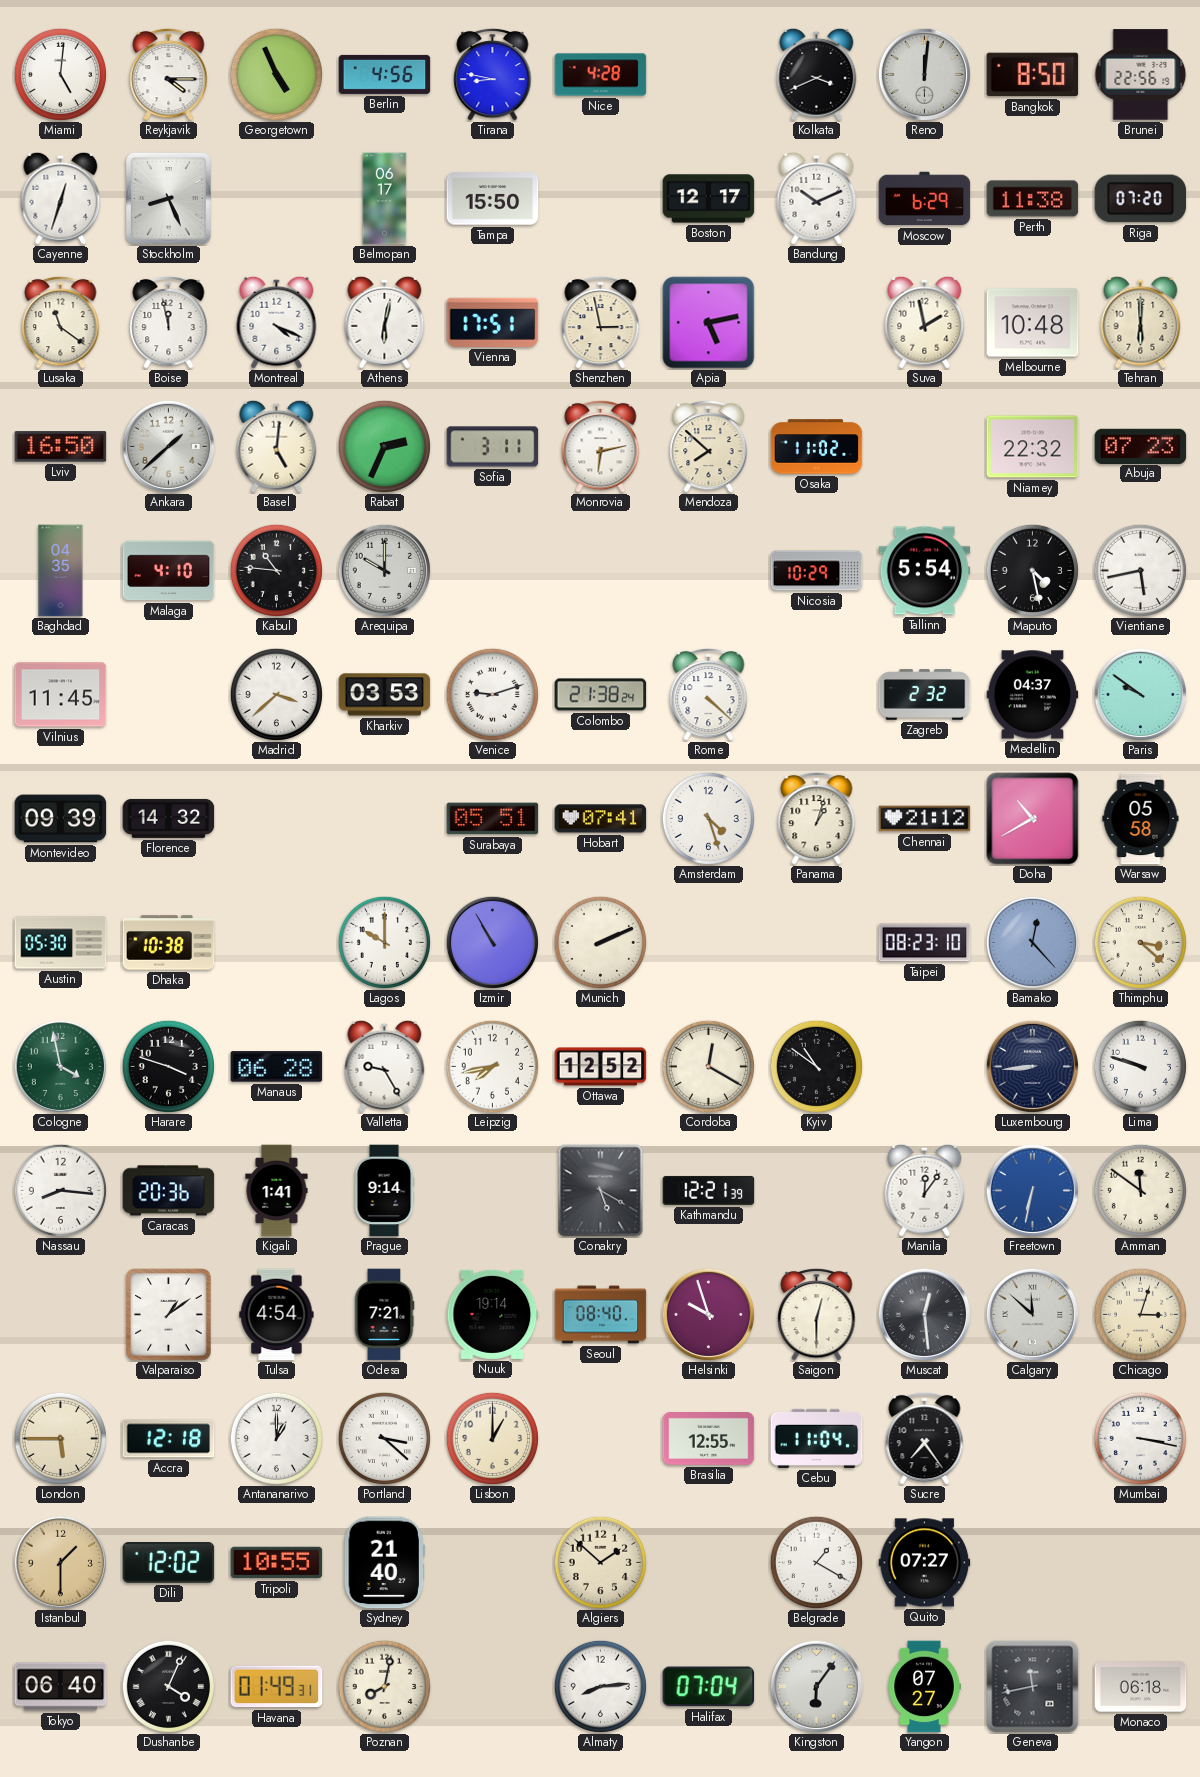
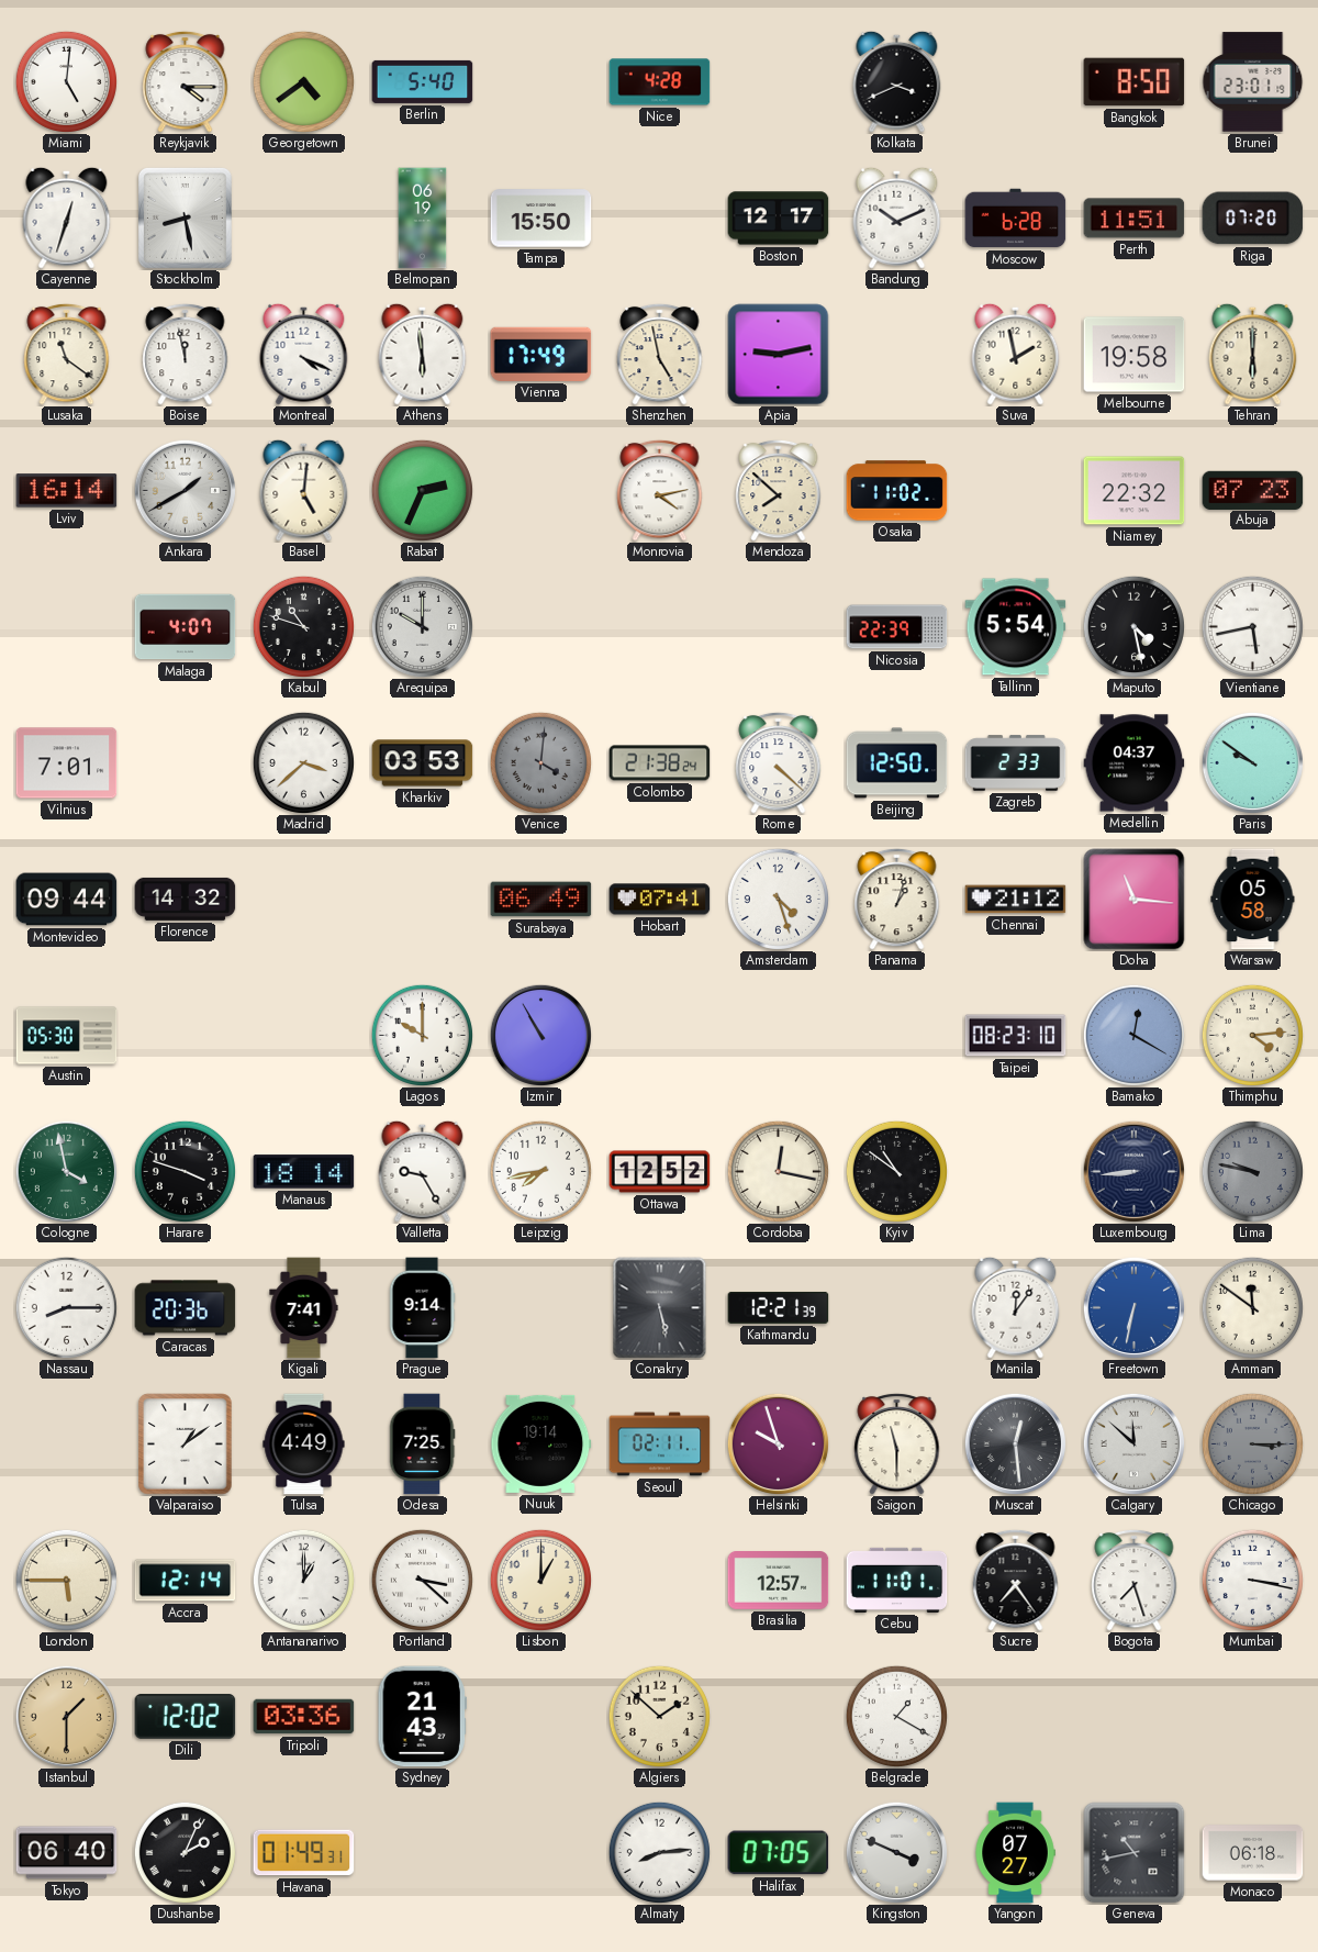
Georgetown: 4:56 -> 4:39 (303, 81)
Berlin: 4:56 -> 5:40 (423, 81)
Tirana: 8:47 -> none (493, 74)
Reno: 12:01 -> none (924, 74)
Brunei: 22:56 -> 23:01 (1253, 82)
Stockholm: 8:26 -> 8:28 (185, 217)
Belmopan: 06:17 -> 06:19 (423, 219)
Moscow: 6:29 -> 6:28 (1016, 219)
Perth: 11:38 -> 11:51 (1135, 219)
Athens: 6:02 -> 5:59 (423, 354)
Vienna: 17:51 -> 17:49 (541, 354)
Shenzhen: 2:58 -> 4:58 (660, 354)
Apia: 5:13 -> 9:13 (779, 355)
Melbourne: 10:48 -> 19:58 (1135, 355)
Lviv: 16:50 -> 16:14 (67, 491)
Ankara: 1:38 -> 1:40 (185, 490)
Sofia: 3:11 -> none (493, 447)
Monrovia: 6:13 -> 4:13 (660, 490)
Baghdad: 04:35 -> none (61, 571)
Malaga: 4:10 -> 4:07 (186, 627)
Kabul: 10:46 -> 10:48 (303, 626)
Nicosia: 10:29 -> 22:39 (897, 627)
Vilnius: 11:45 -> 7:01 (67, 763)
Venice: 9:12 -> 4:01 (540, 762)
Venice dial: white -> grey (540, 762)
Beijing: none -> 12:50 (897, 763)
Zagreb: 2:32 -> 2:33 (1016, 763)
Montevideo: 09:39 -> 09:44 (67, 900)
Surabaya: 05:51 -> 06:49 (541, 900)
Doha: 10:40 -> 11:16 (1135, 900)
Dhaka: 10:38 -> none (169, 943)
Munich: 2:11 -> none (600, 942)
Bamako: 12:23 -> 12:20 (1133, 1035)
Thimphu: 3:22 -> 4:14 (1252, 1035)
Manaus: 06:28 -> 18:14 (304, 1172)
Cordoba: 12:20 -> 12:17 (778, 1171)
Lima: 9:48 -> 9:47 (1252, 1171)
Lima dial: white -> grey (1252, 1171)
Nassau: 8:16 -> 8:15 (66, 1307)
Kigali: 1:41 -> 7:41 (304, 1308)
Conakry: 5:20 -> 5:28 (660, 1308)
Tulsa: 4:54 -> 4:49 (304, 1445)
Odesa: 7:21 -> 7:25 (422, 1445)
Seoul: 08:40 -> 02:11 (660, 1445)
Saigon: 12:30 -> 11:30 (897, 1443)
Chicago: 3:03 -> 3:15 (1252, 1443)
Chicago dial: cream -> grey (1252, 1443)
Accra: 12:18 -> 12:14 (186, 1581)
Brasilia: 12:55 -> 12:57 (779, 1581)
Cebu: 11:04 -> 11:01 (897, 1580)
Bogota: none -> 7:27 (1135, 1580)
Tripoli: 10:55 -> 03:36 (304, 1717)
Sydney: 21:40 -> 21:43 (422, 1717)
Quito: 07:27 -> none (925, 1563)
Dushanbe: 4:04 -> 2:04 (185, 1852)
Poznan: 8:02 -> none (384, 1686)
Halifax: 07:04 -> 07:05 (779, 1853)
Kingston: 6:06 -> 3:49 (896, 1852)
Geneva: 11:43 -> 10:43 (1135, 1853)
